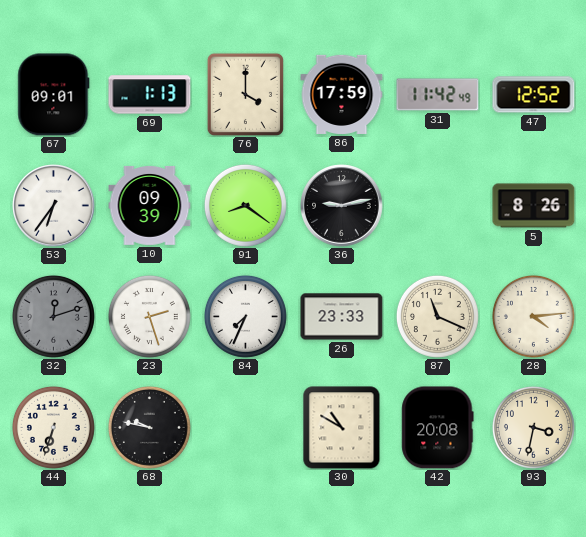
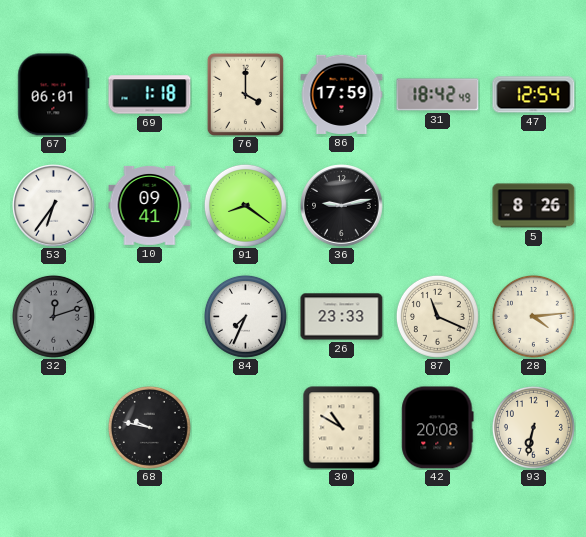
67: 09:01 -> 06:01 (54, 95)
69: 1:13 -> 1:18 (150, 95)
31: 11:42 -> 18:42 (438, 95)
47: 12:52 -> 12:54 (534, 95)
10: 09:39 -> 09:41 (150, 205)
23: 2:27 -> none (149, 316)
44: 6:33 -> none (53, 427)
93: 3:32 -> 6:32 (533, 427)
